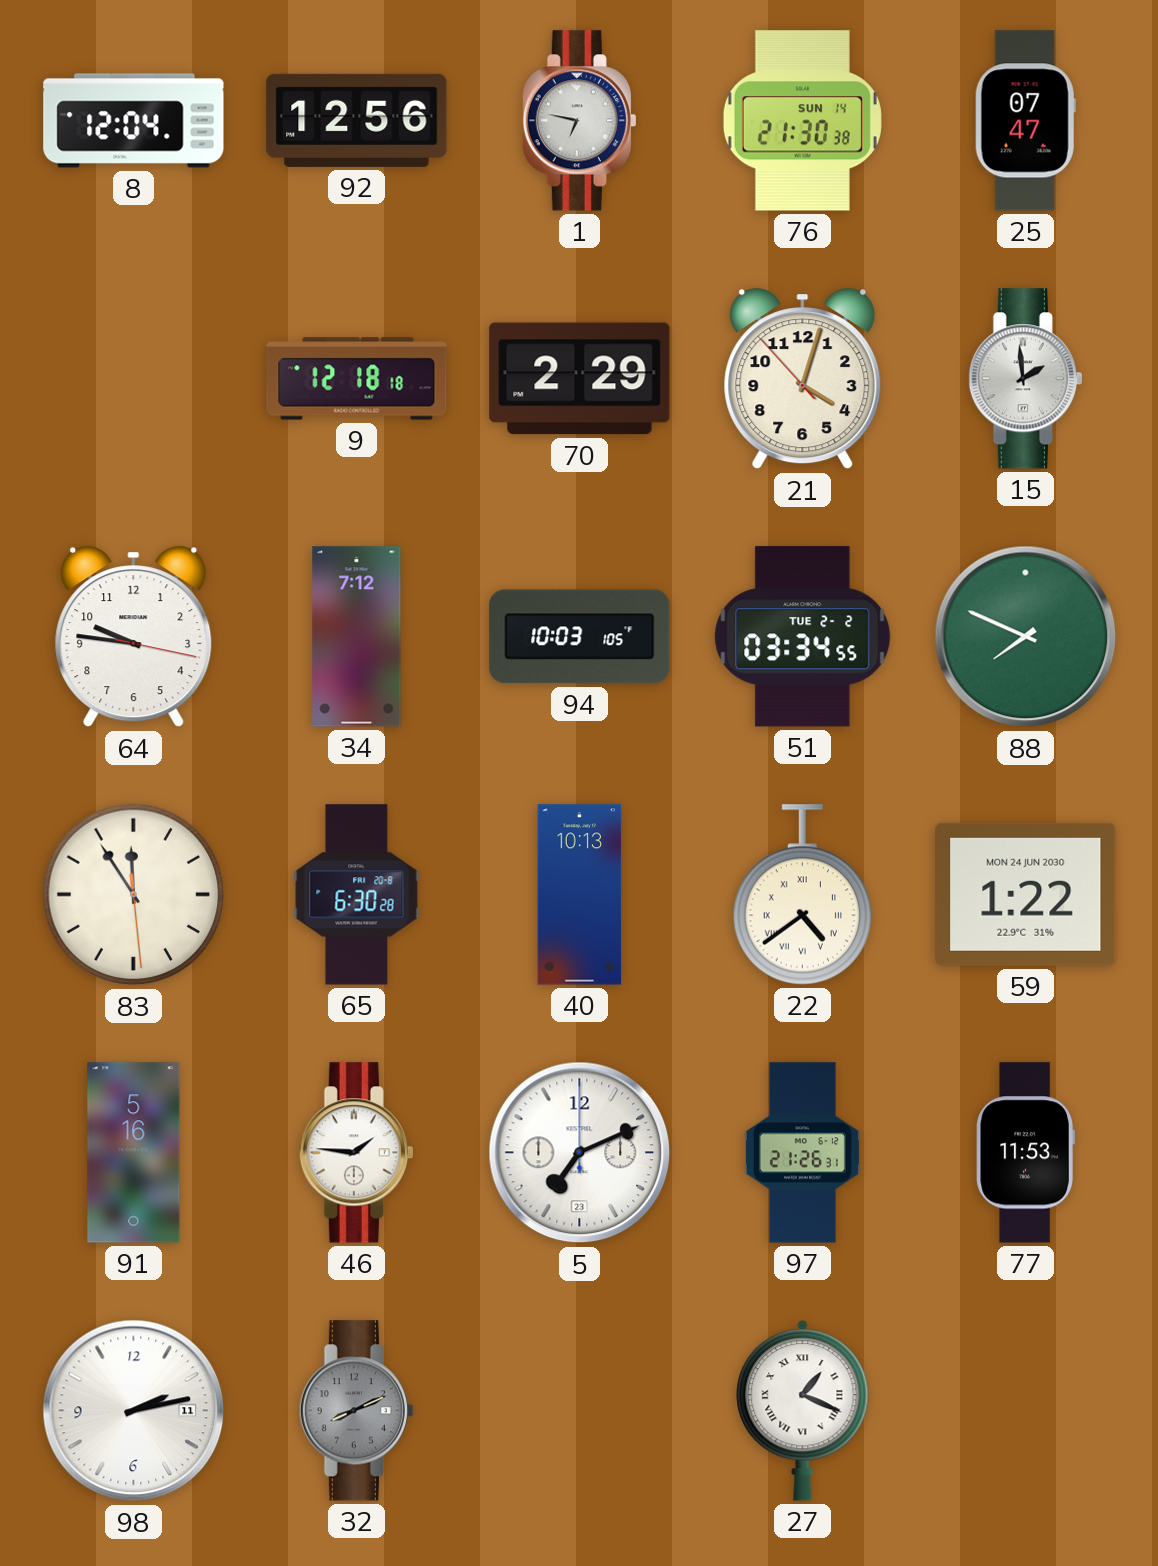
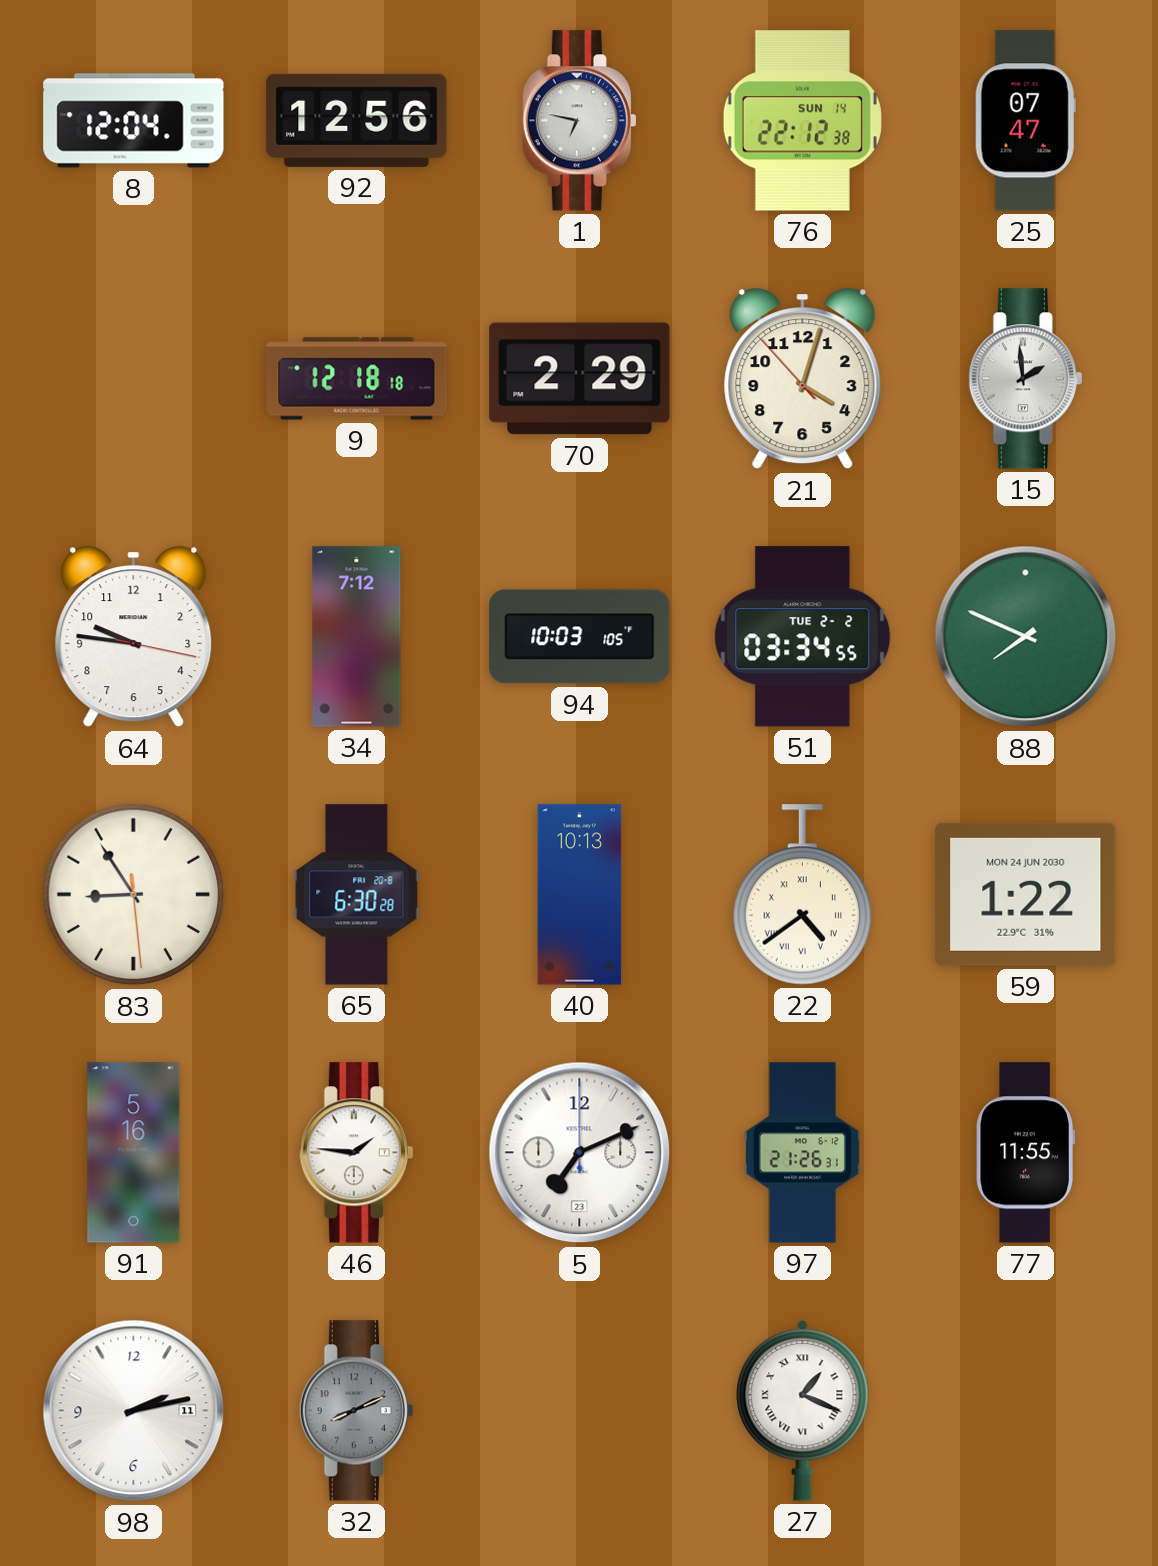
76: 21:30 -> 22:12 (802, 121)
83: 11:54 -> 8:54 (134, 895)
77: 11:53 -> 11:55 (1025, 1153)
